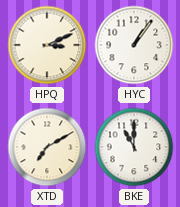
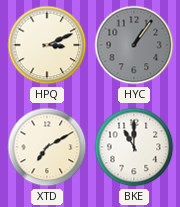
HYC dial: white -> grey (134, 45)
